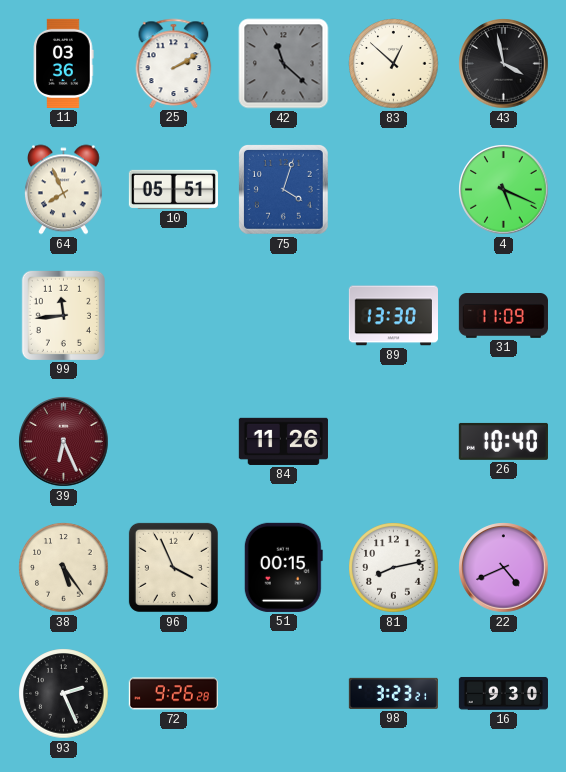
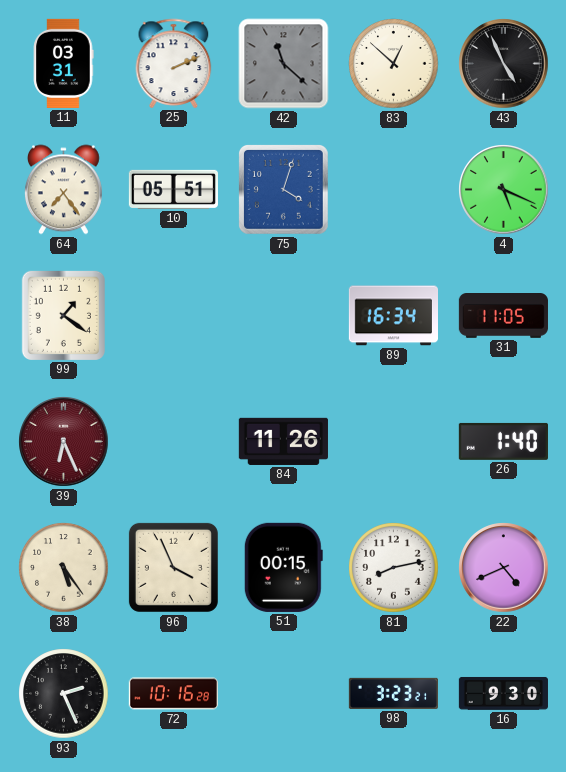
11: 03:36 -> 03:31 (64, 63)
25: 2:10 -> 2:11 (174, 63)
43: 3:58 -> 4:56 (504, 64)
64: 7:56 -> 7:24 (63, 190)
99: 11:44 -> 1:21 (63, 315)
89: 13:30 -> 16:34 (393, 316)
31: 11:09 -> 11:05 (503, 316)
26: 10:40 -> 1:40 (503, 441)
72: 9:26 -> 10:16 (173, 694)
